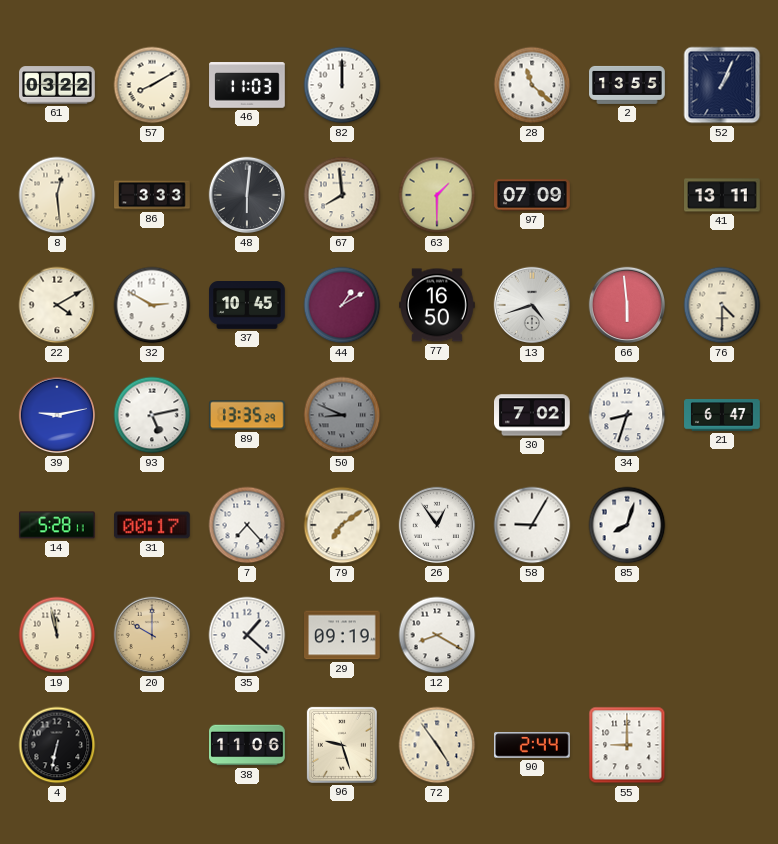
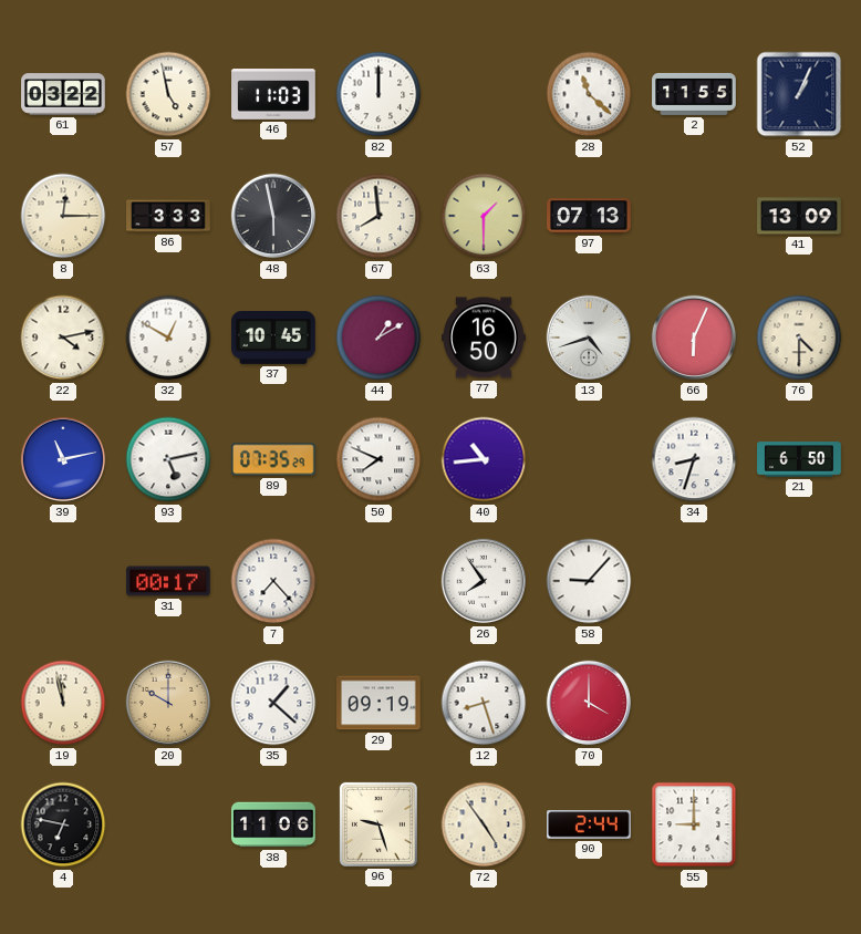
57: 8:10 -> 4:58 (168, 94)
2: 13:55 -> 11:55 (694, 94)
8: 12:29 -> 12:15 (63, 216)
48: 6:01 -> 5:58 (273, 216)
97: 07:09 -> 07:13 (589, 216)
41: 13:11 -> 13:09 (799, 216)
22: 4:10 -> 4:13 (63, 338)
32: 2:50 -> 12:50 (168, 338)
66: 5:59 -> 6:04 (694, 338)
39: 9:13 -> 11:13 (63, 459)
89: 13:35 -> 07:35 (274, 459)
50: 8:49 -> 7:49 (378, 459)
50 dial: grey -> white (378, 459)
40: none -> 10:44 (484, 459)
30: 7:02 -> none (533, 415)
21: 6:47 -> 6:50 (799, 459)
14: 5:28 -> none (58, 525)
79: 7:09 -> none (342, 525)
26: 12:54 -> 7:54 (484, 581)
58: 9:05 -> 9:07 (589, 581)
85: 8:03 -> none (627, 525)
12: 8:20 -> 8:27 (484, 703)
70: none -> 4:00 (589, 703)
4: 6:32 -> 6:47 (63, 824)
